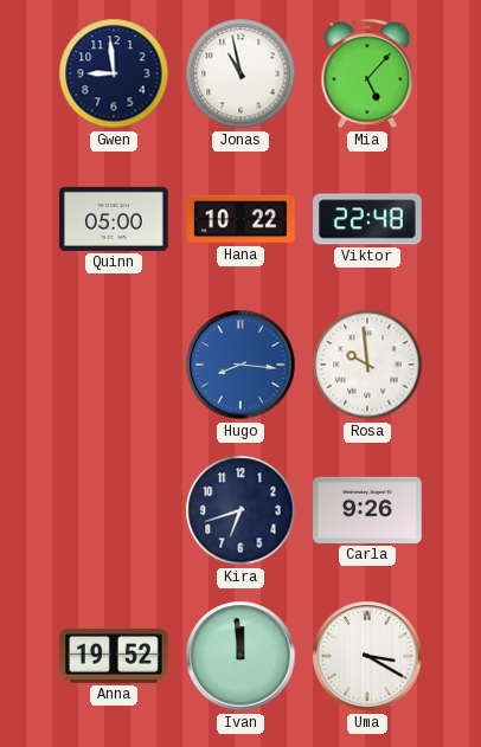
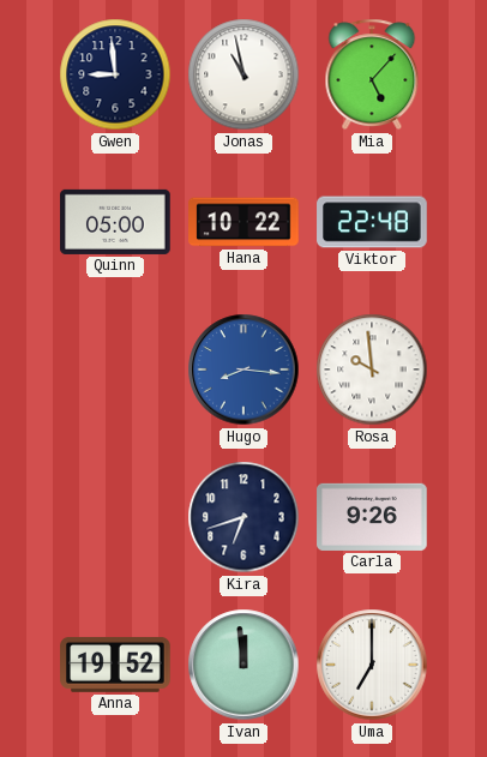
Uma: 3:20 -> 7:00 (372, 665)
